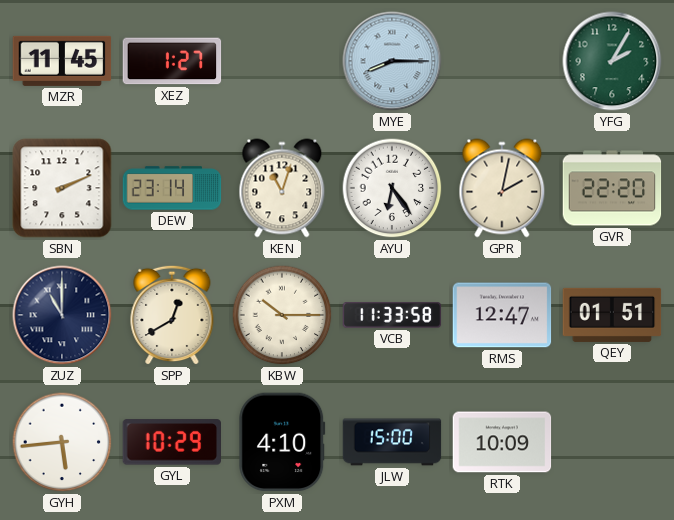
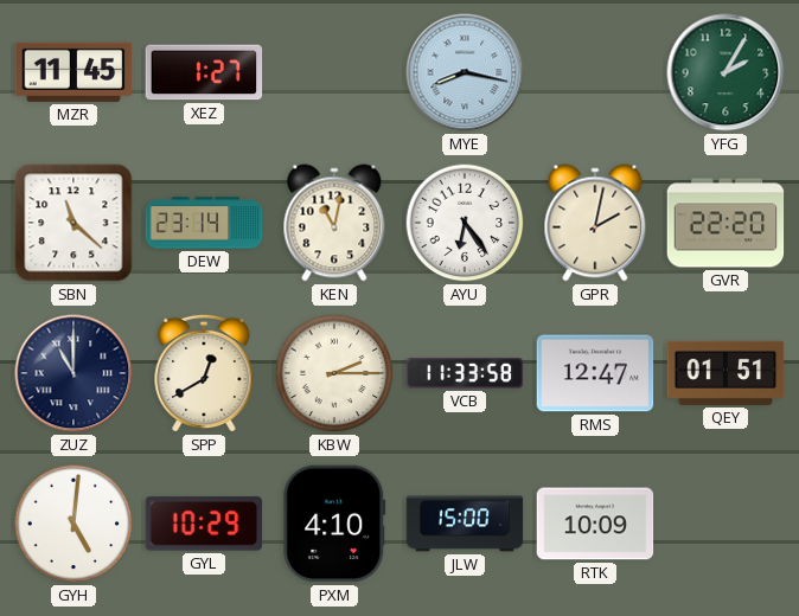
MYE: 8:15 -> 8:17 (465, 72)
SBN: 2:11 -> 11:22 (73, 223)
KEN: 11:03 -> 11:02 (334, 223)
KBW: 10:15 -> 2:15 (334, 373)
GYH: 5:44 -> 5:01 (73, 524)
